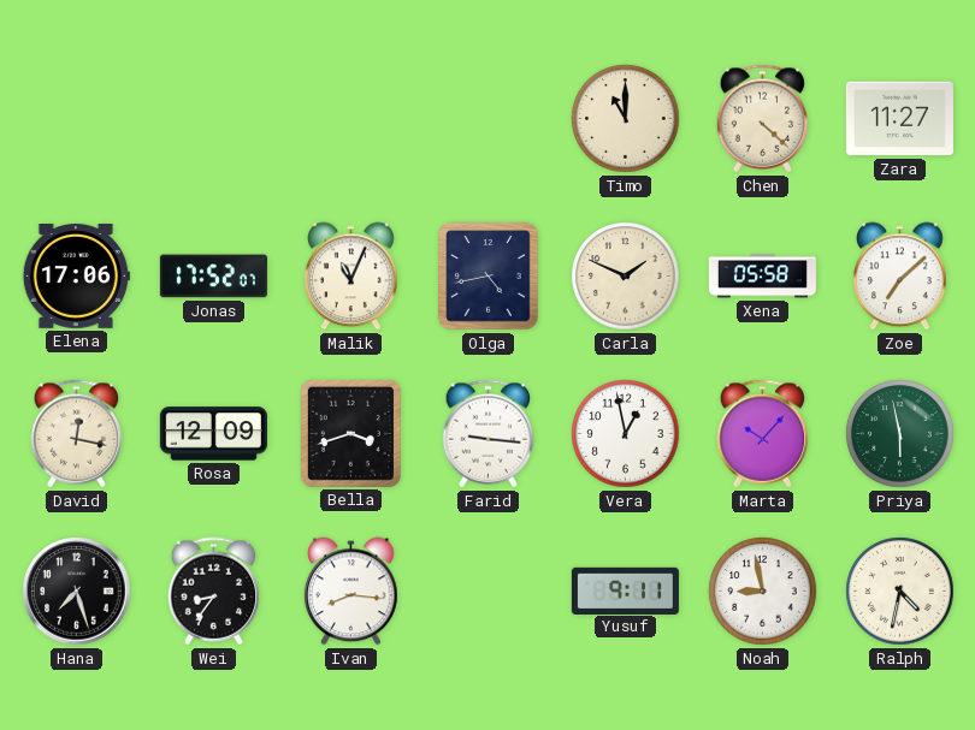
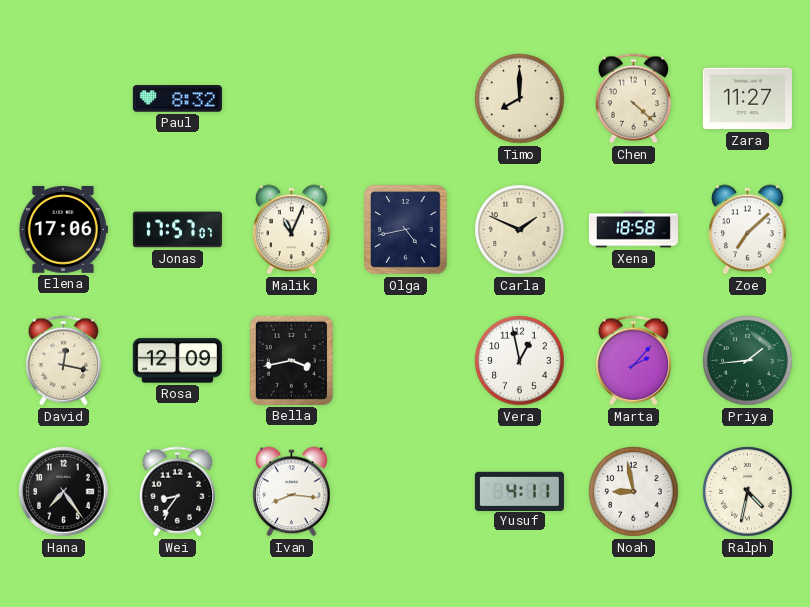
Paul: none -> 8:32 (177, 99)
Timo: 11:00 -> 8:00 (520, 99)
Jonas: 17:52 -> 17:57 (177, 230)
Xena: 05:58 -> 18:58 (633, 230)
Bella: 3:42 -> 3:43 (291, 360)
Farid: 9:16 -> none (489, 434)
Marta: 10:07 -> 2:07 (634, 361)
Priya: 5:58 -> 1:44 (748, 361)
Hana: 7:27 -> 7:24 (64, 492)
Yusuf: 9:11 -> 4:11 (519, 491)
